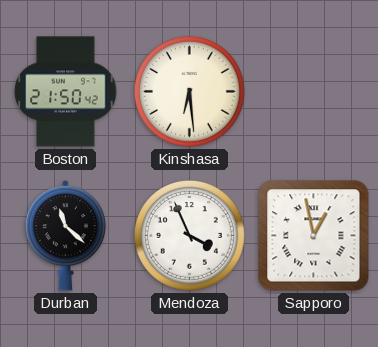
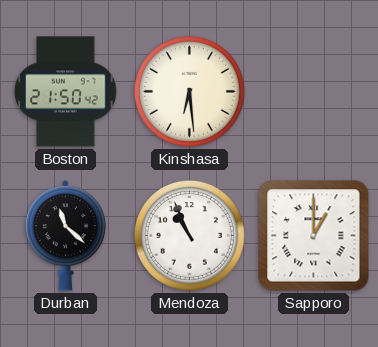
Mendoza: 3:56 -> 10:56 (189, 235)
Sapporo: 12:58 -> 1:00 (314, 236)
